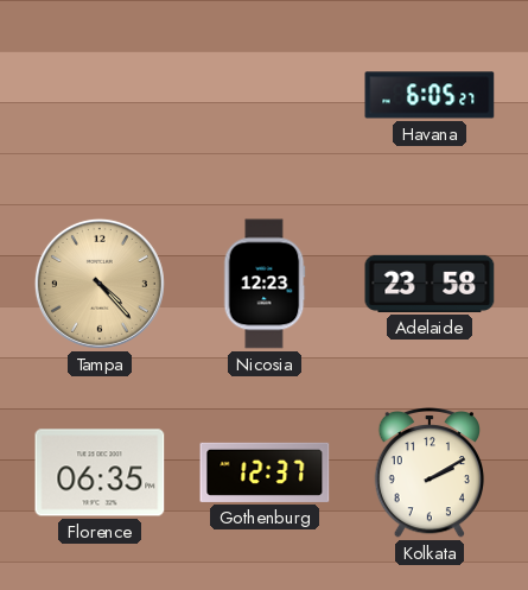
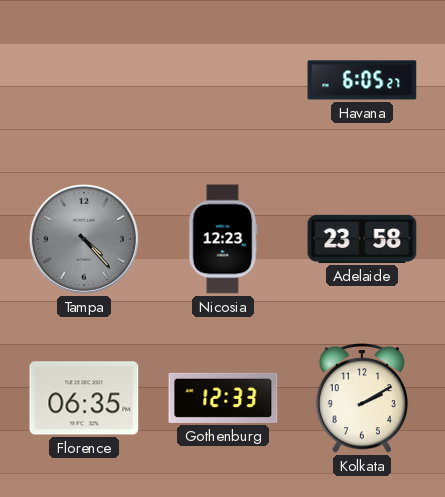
Tampa dial: champagne -> grey (84, 239)
Gothenburg: 12:37 -> 12:33 (223, 398)
